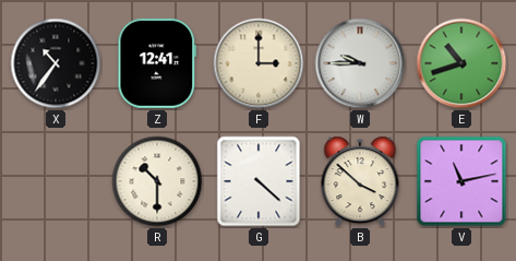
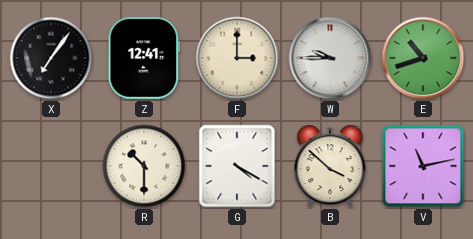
X: 10:36 -> 7:06 (51, 58)
G: 4:22 -> 4:20 (237, 166)
